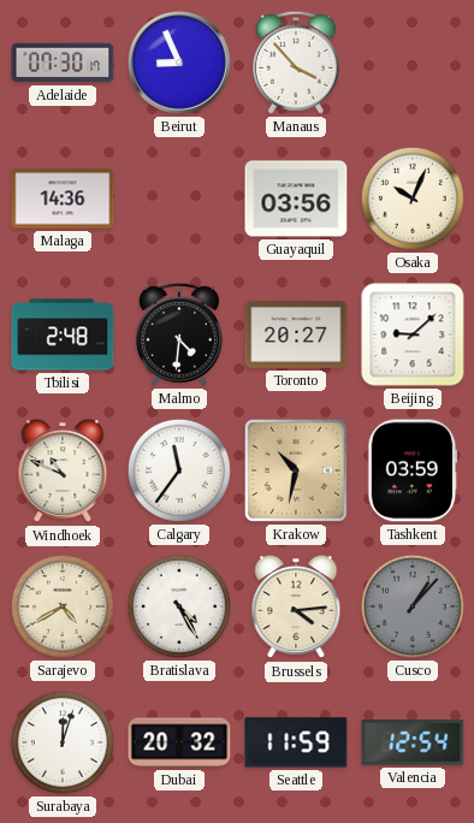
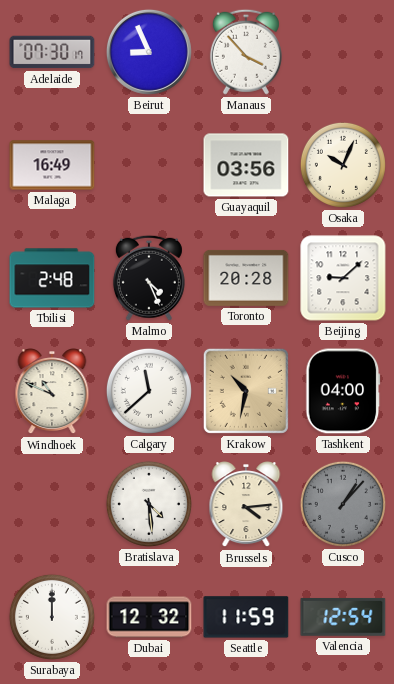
Malaga: 14:36 -> 16:49 (52, 165)
Malmo: 4:31 -> 4:26 (149, 278)
Toronto: 20:27 -> 20:28 (246, 278)
Calgary: 11:36 -> 11:38 (149, 391)
Tashkent: 03:59 -> 04:00 (343, 391)
Sarajevo: 4:40 -> none (63, 606)
Bratislava: 4:25 -> 4:29 (149, 504)
Surabaya: 12:03 -> 12:00 (52, 617)
Dubai: 20:32 -> 12:32 (149, 617)
